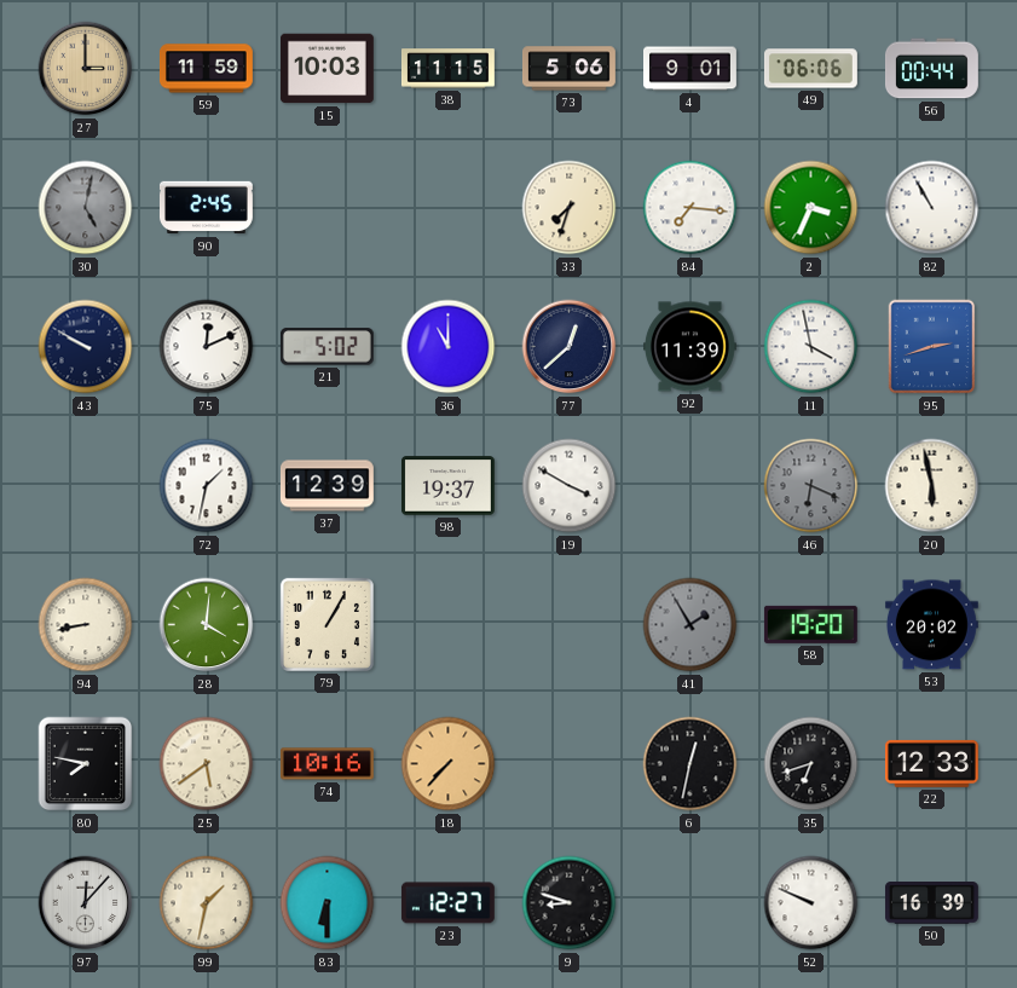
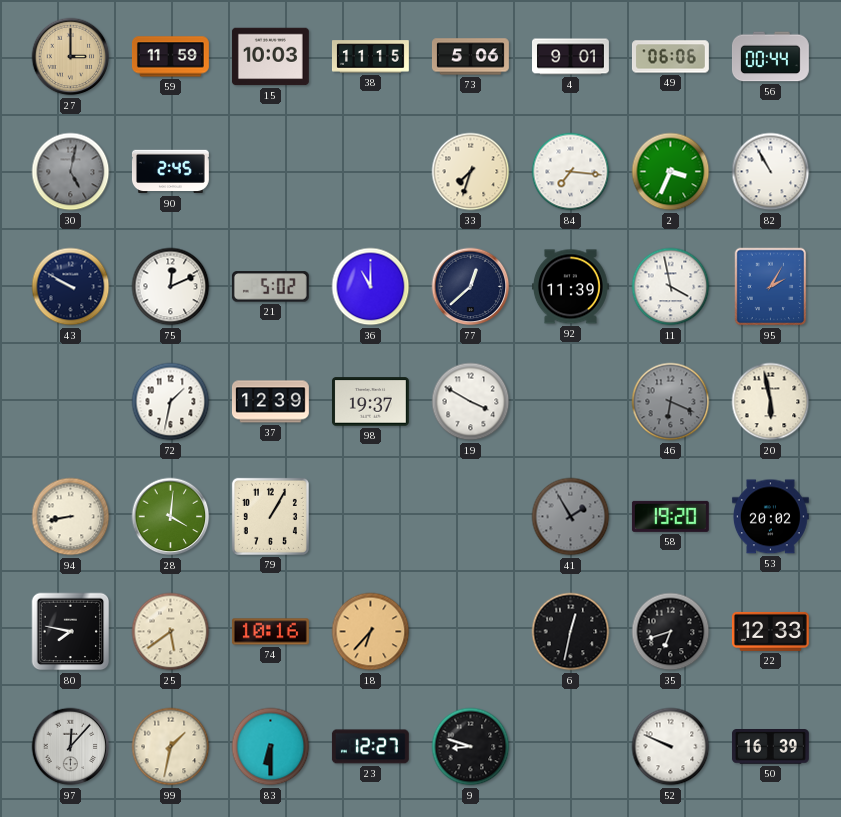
95: 2:42 -> 2:05 (771, 287)
18: 7:37 -> 6:37 (371, 632)
